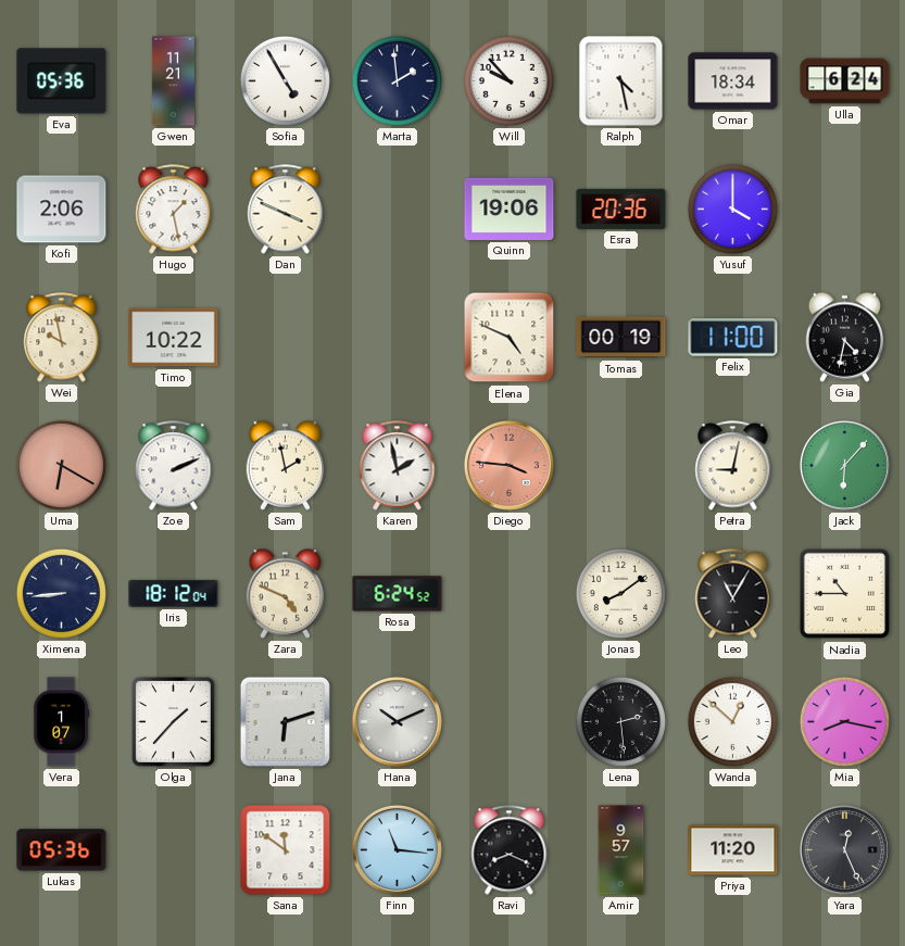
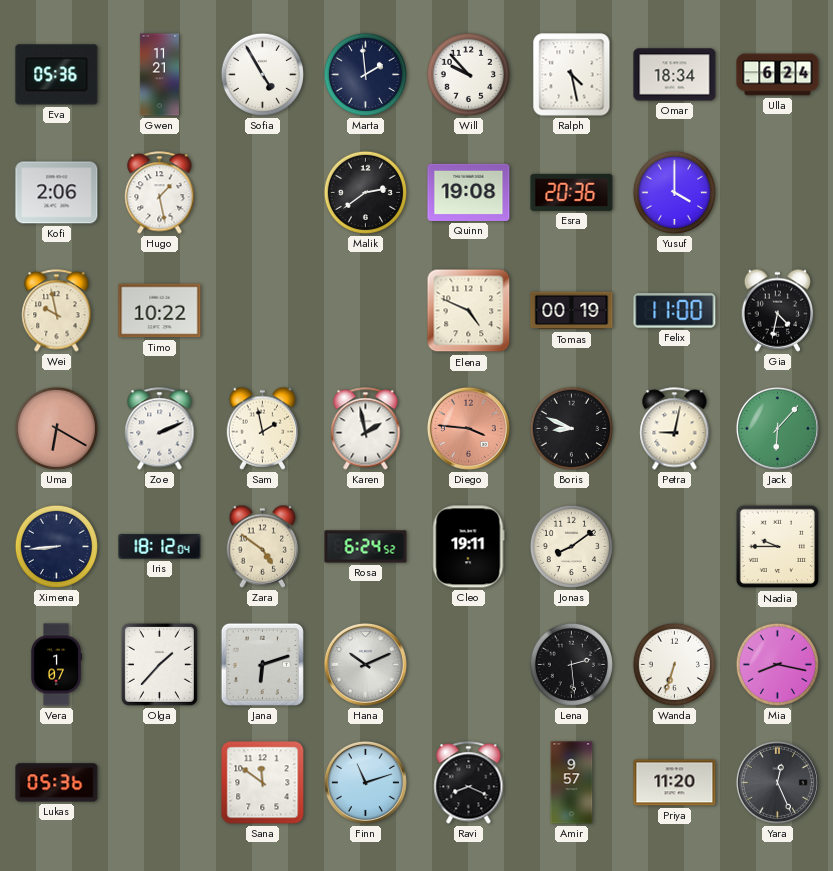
Dan: 3:49 -> none (286, 210)
Malik: none -> 2:39 (365, 192)
Quinn: 19:06 -> 19:08 (469, 192)
Boris: none -> 8:49 (571, 428)
Zara: 4:49 -> 4:51 (263, 546)
Cleo: none -> 19:11 (468, 547)
Leo: 11:05 -> none (733, 594)
Nadia: 10:45 -> 9:45 (778, 547)
Wanda: 12:52 -> 6:33 (674, 664)
Finn: 11:16 -> 11:12 (365, 782)
